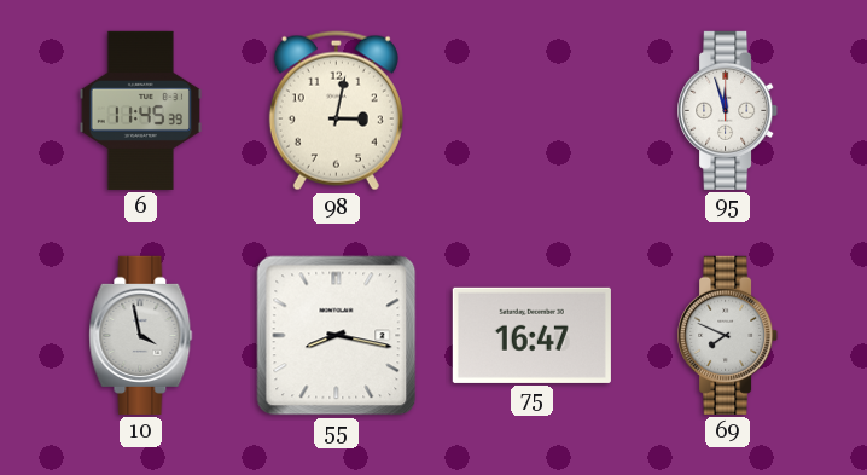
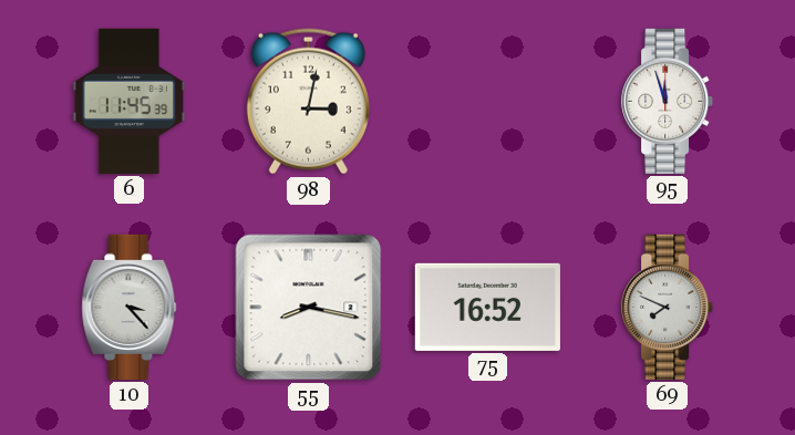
10: 3:58 -> 3:23 (130, 307)
75: 16:47 -> 16:52 (487, 307)
